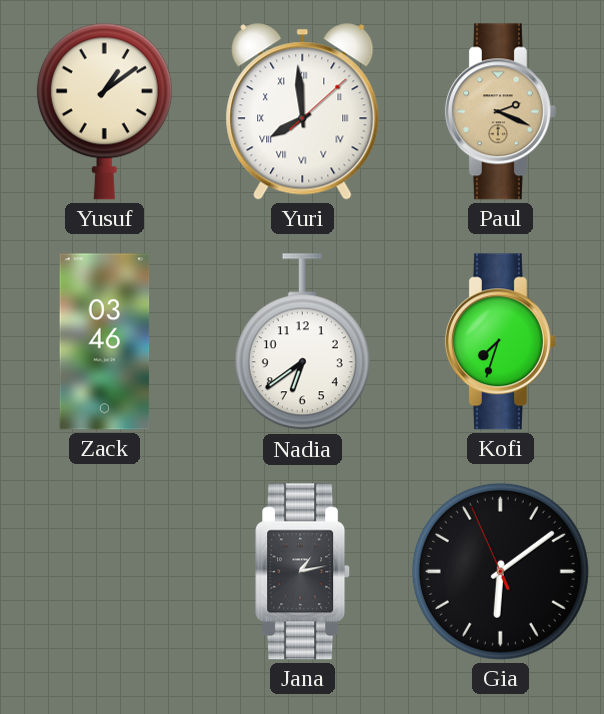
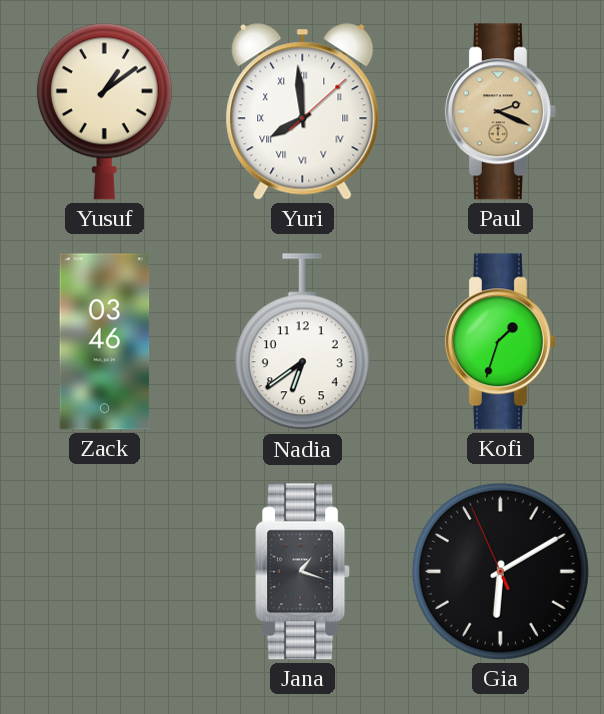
Kofi: 7:33 -> 1:33 (500, 342)
Jana: 1:13 -> 1:18 (303, 572)
Gia: 6:08 -> 6:09 (500, 571)
